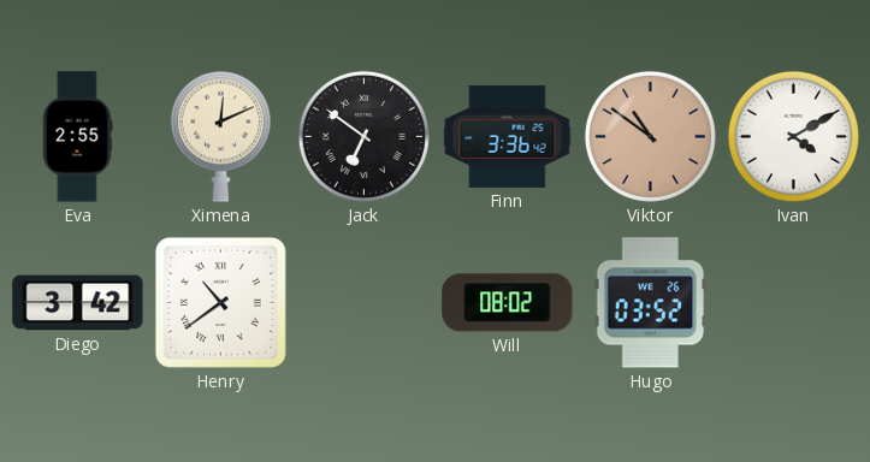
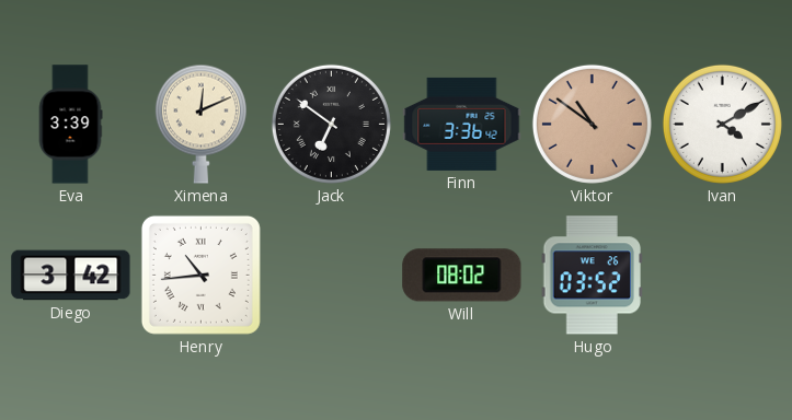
Eva: 2:55 -> 3:39 (70, 125)
Henry: 10:39 -> 10:44 (200, 275)
